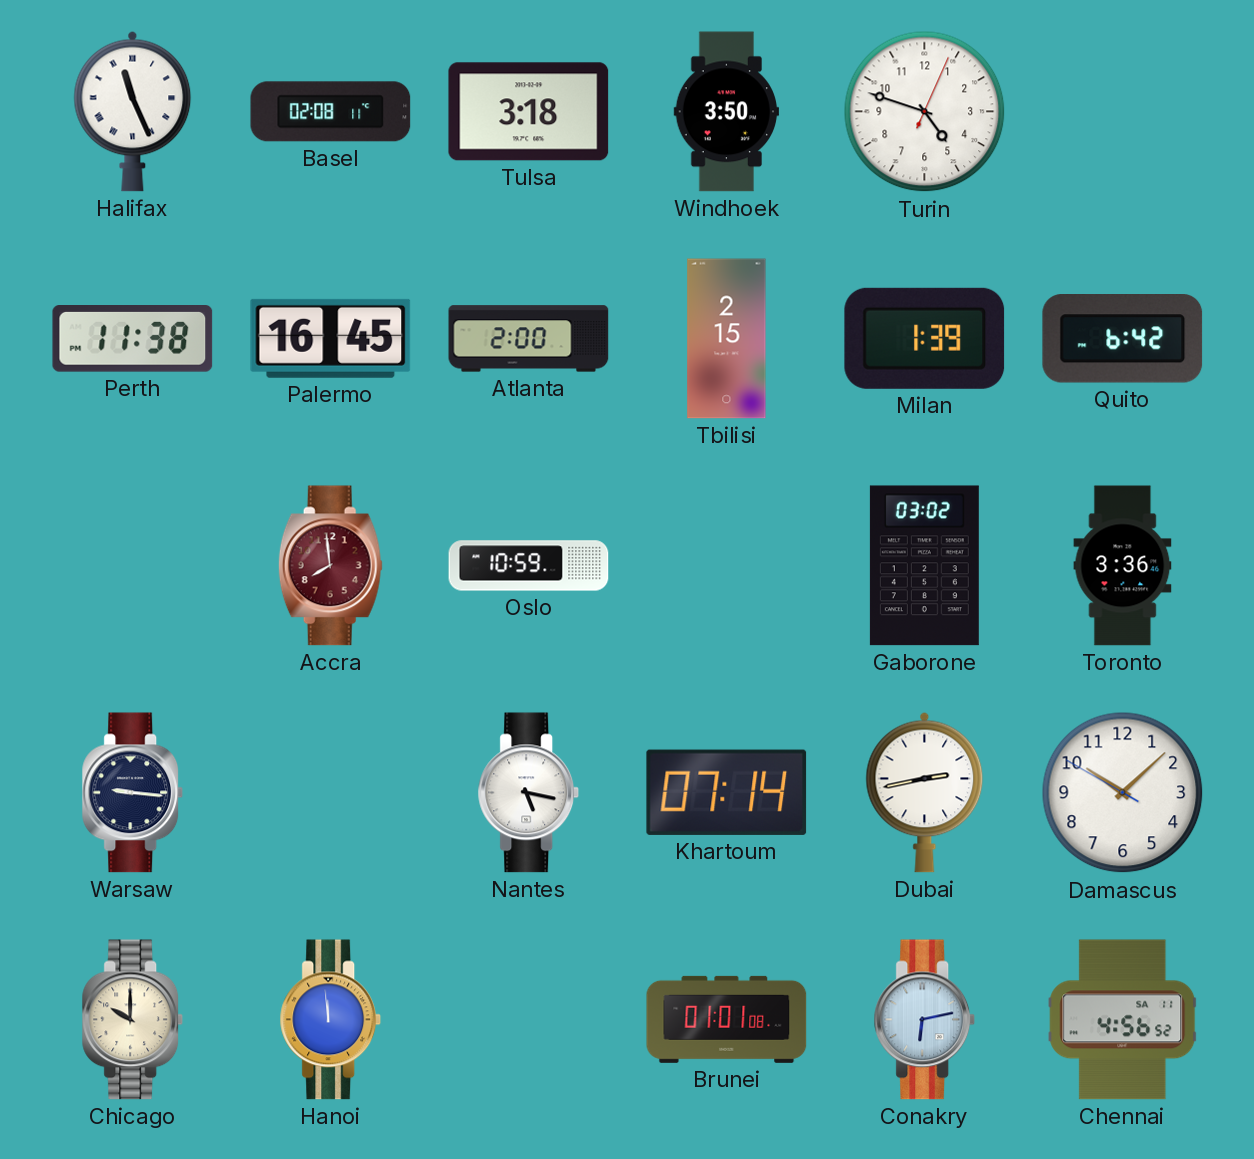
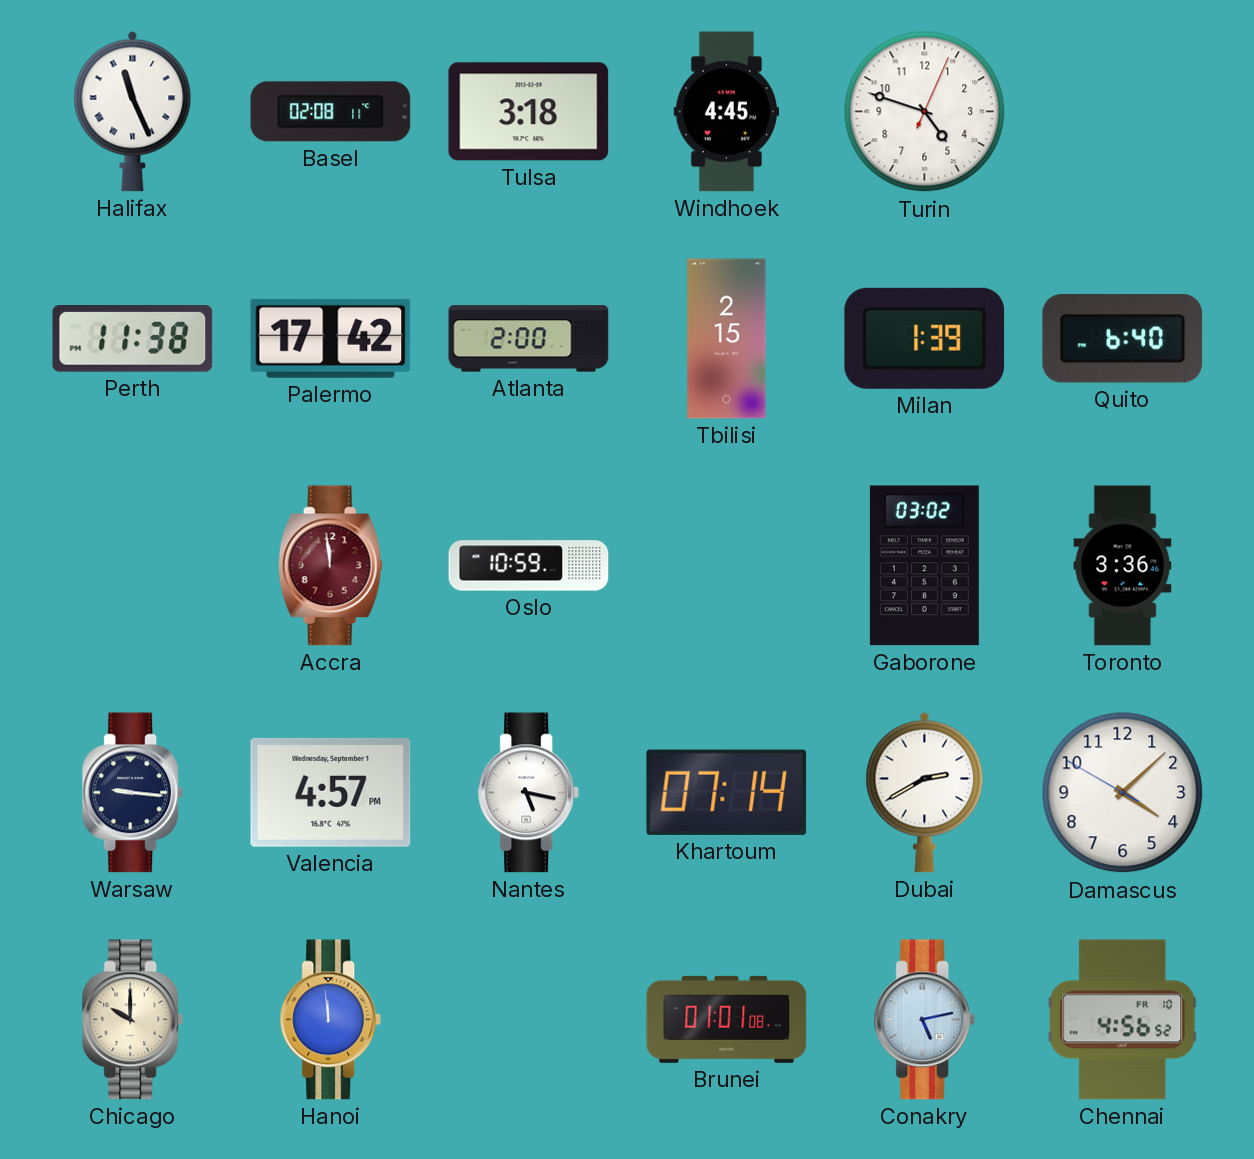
Windhoek: 3:50 -> 4:45 (726, 112)
Palermo: 16:45 -> 17:42 (331, 338)
Quito: 6:42 -> 6:40 (1123, 339)
Accra: 7:59 -> 11:59 (330, 566)
Valencia: none -> 4:57 (331, 792)
Dubai: 2:43 -> 2:40 (925, 792)
Damascus: 10:07 -> 4:07 (1123, 793)
Conakry: 6:13 -> 5:13 (925, 1020)
Chennai date: SA 11 -> FR 10 (1123, 1020)
